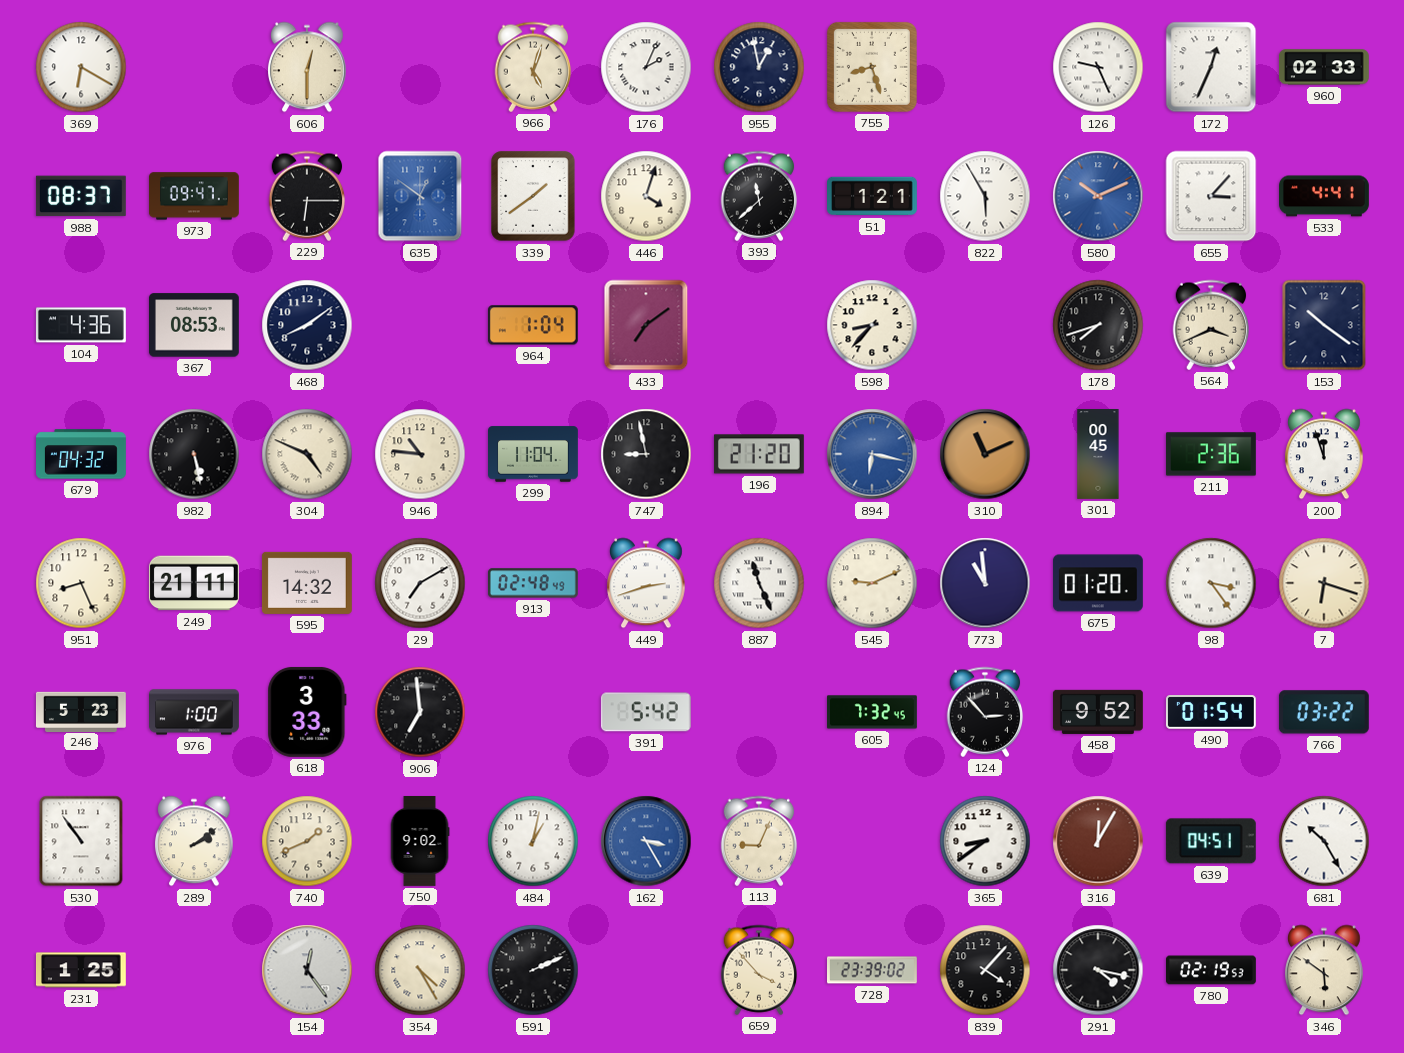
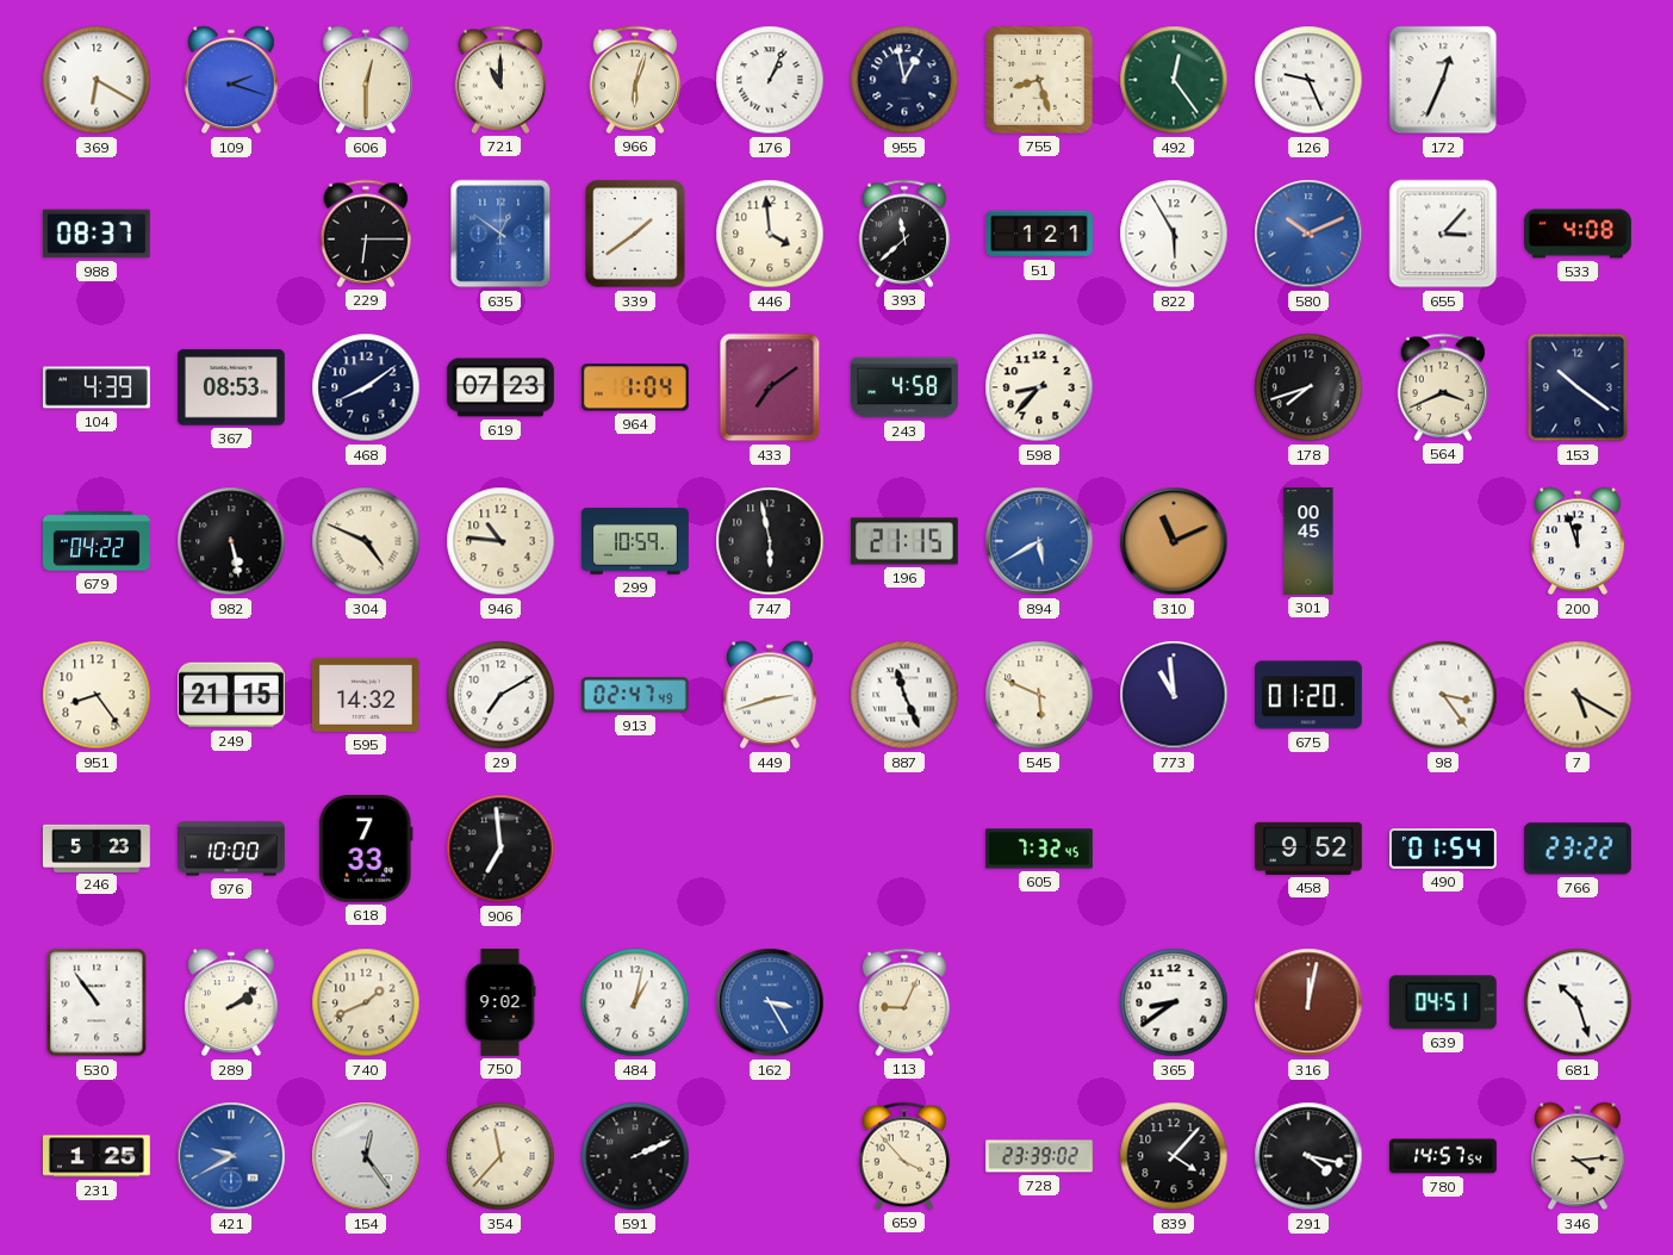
109: none -> 2:18 (232, 80)
721: none -> 11:00 (500, 80)
966: 5:03 -> 6:03 (635, 80)
176: 2:04 -> 1:04 (770, 80)
492: none -> 12:24 (1174, 80)
960: 02:33 -> none (1324, 67)
973: 09:47 -> none (194, 196)
446: 4:03 -> 3:59 (770, 234)
533: 4:41 -> 4:08 (1579, 234)
104: 4:36 -> 4:39 (97, 387)
619: none -> 07:23 (500, 387)
243: none -> 4:58 (906, 387)
679: 04:32 -> 04:22 (98, 541)
299: 11:04 -> 10:59 (636, 541)
747: 8:58 -> 5:58 (770, 541)
196: 21:20 -> 21:15 (904, 541)
894: 6:17 -> 5:40 (1039, 541)
211: 2:36 -> none (1211, 454)
951: 8:26 -> 8:24 (97, 695)
249: 21:11 -> 21:15 (231, 695)
913: 02:48 -> 02:47 (635, 695)
545: 9:11 -> 5:49 (1039, 695)
7: 6:18 -> 5:20 (1578, 695)
976: 1:00 -> 10:00 (232, 849)
618: 3:33 -> 7:33 (366, 849)
391: 5:42 -> none (646, 712)
124: 2:53 -> none (985, 712)
766: 03:22 -> 23:22 (1578, 849)
316: 12:05 -> 12:02 (1308, 1002)
681: 10:25 -> 10:27 (1578, 1002)
421: none -> 9:40 (231, 1156)
354: 4:25 -> 11:37 (500, 1156)
780: 02:19 -> 14:57 (1444, 1156)
346: 5:51 -> 4:14 (1579, 1156)
